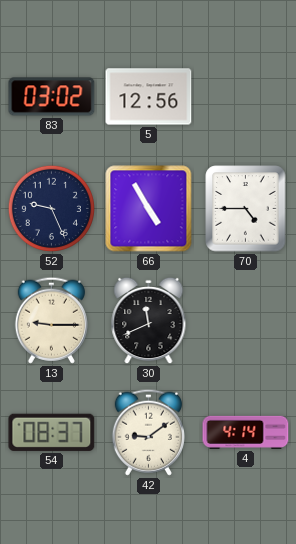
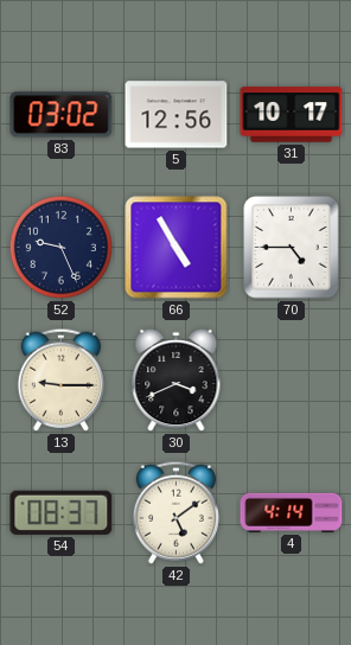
31: none -> 10:17 (292, 115)
30: 11:41 -> 3:41 (177, 381)
42: 9:09 -> 5:09 (175, 512)
